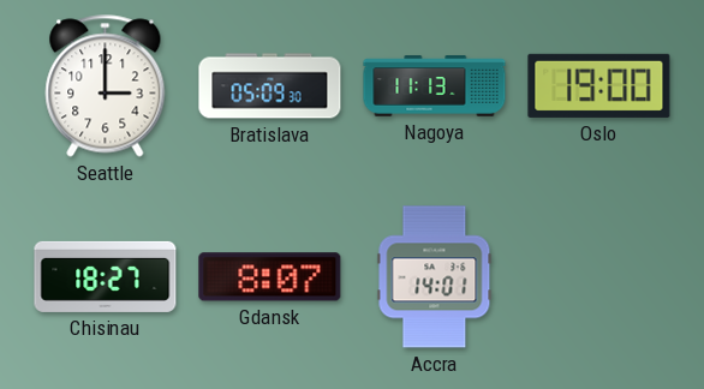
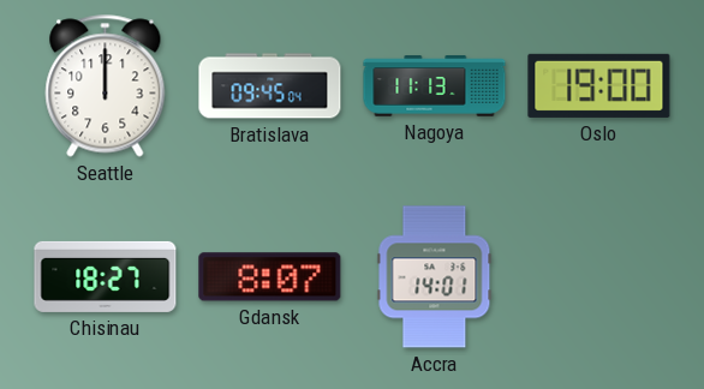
Seattle: 3:00 -> 12:00 (106, 86)
Bratislava: 05:09 -> 09:45 (270, 86)
